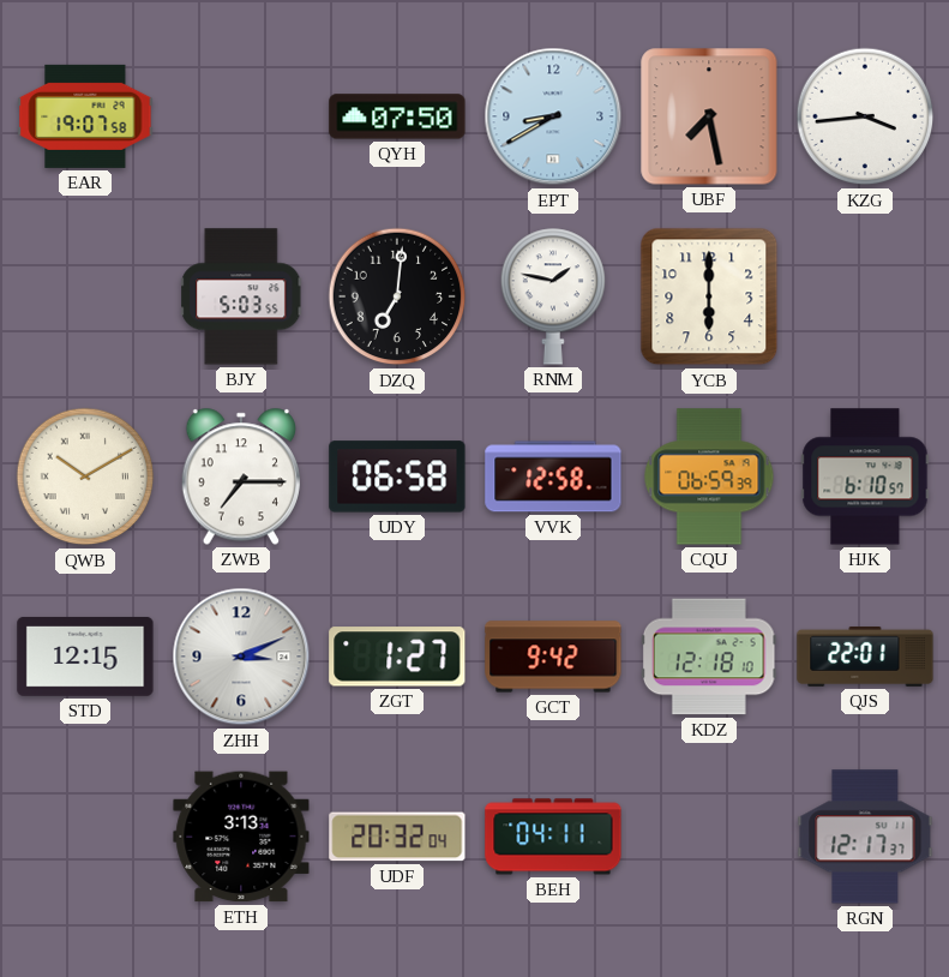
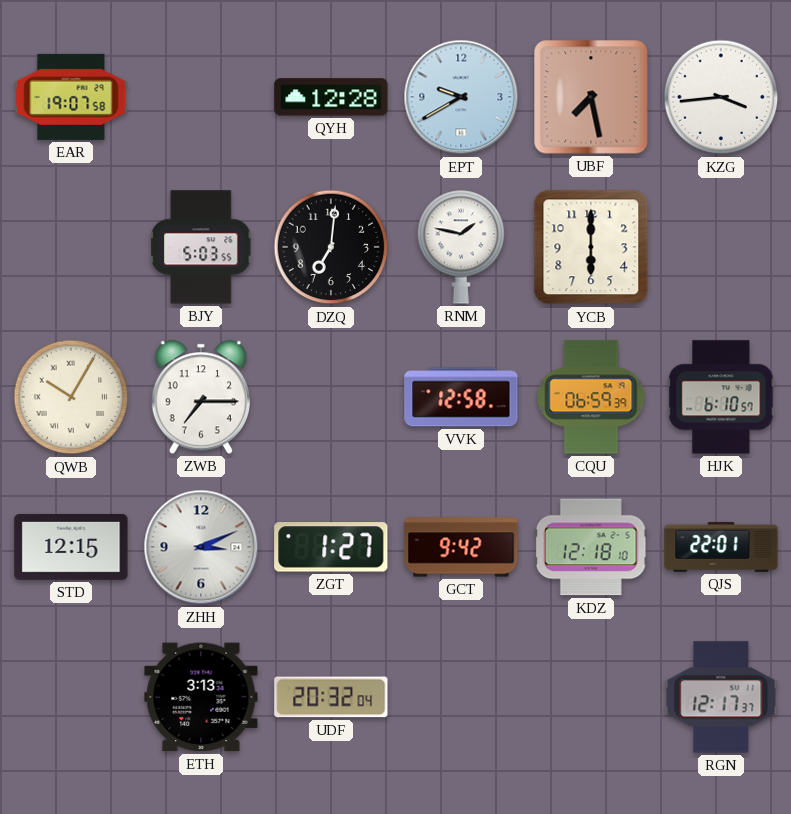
QYH: 07:50 -> 12:28 (331, 97)
EPT: 8:40 -> 9:40 (461, 97)
QWB: 10:10 -> 10:05 (71, 397)
UDY: 06:58 -> none (397, 476)
BEH: 04:11 -> none (553, 837)
